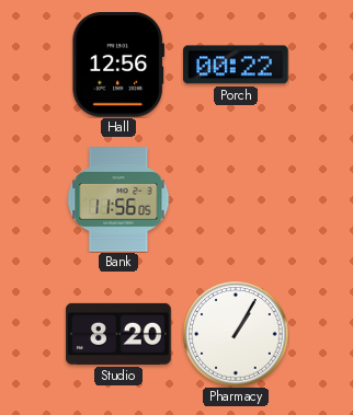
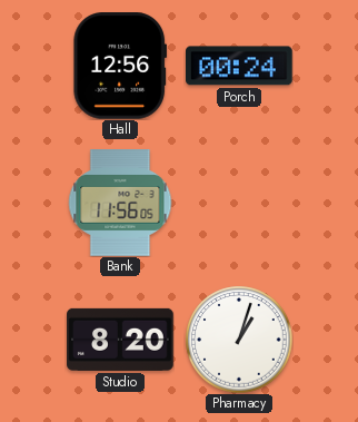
Porch: 00:22 -> 00:24 (240, 66)
Pharmacy: 1:05 -> 1:03 (239, 340)
